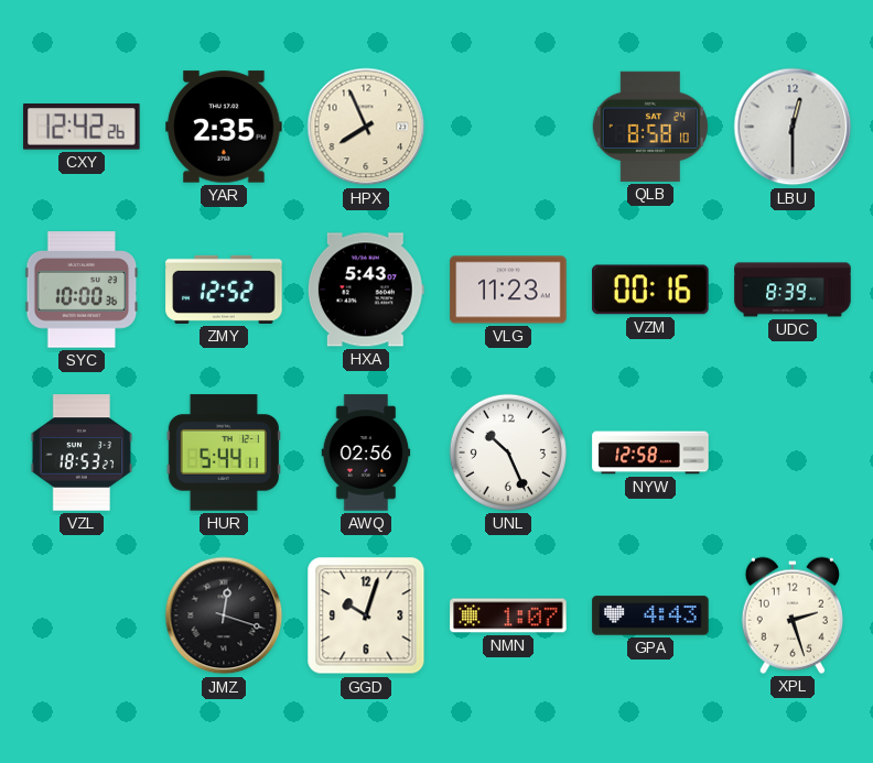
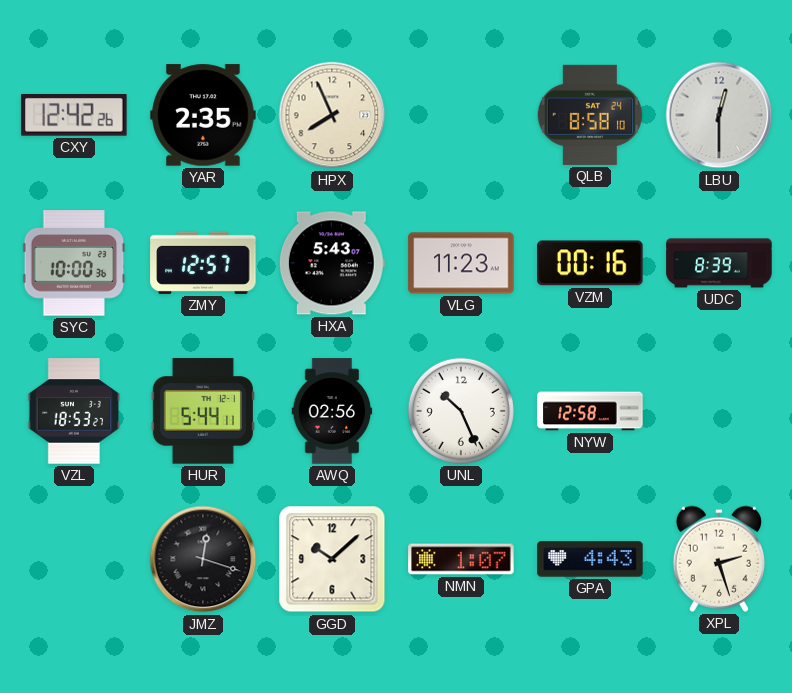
ZMY: 12:52 -> 12:57 (203, 263)
GGD: 10:03 -> 10:08 (332, 559)
